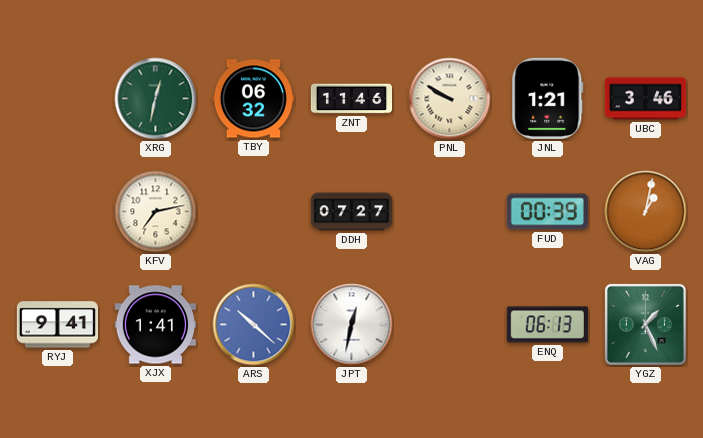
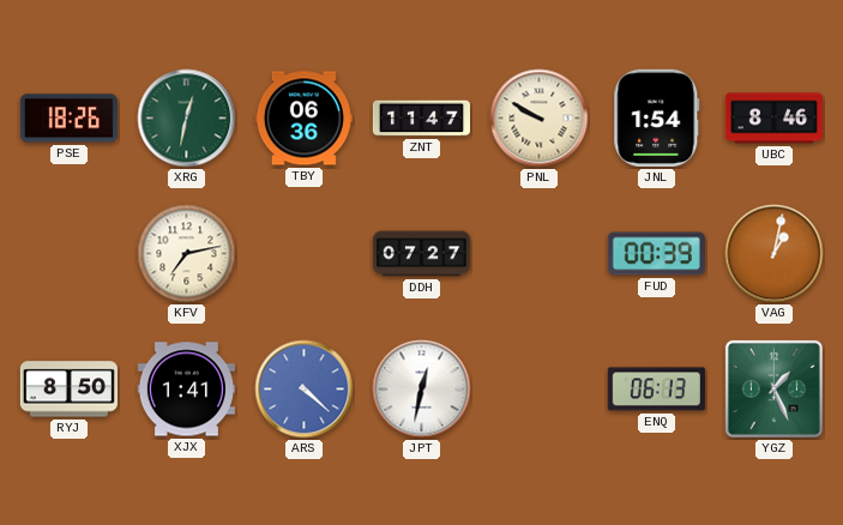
PSE: none -> 18:26 (68, 119)
TBY: 06:32 -> 06:36 (303, 119)
ZNT: 11:46 -> 11:47 (421, 119)
JNL: 1:21 -> 1:54 (657, 117)
UBC: 3:46 -> 8:46 (773, 119)
RYJ: 9:41 -> 8:50 (68, 390)
ARS: 10:22 -> 4:22 (305, 390)
